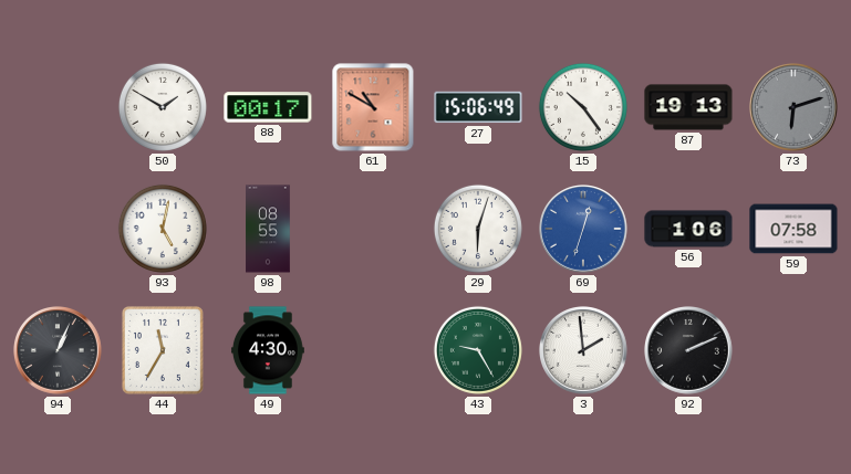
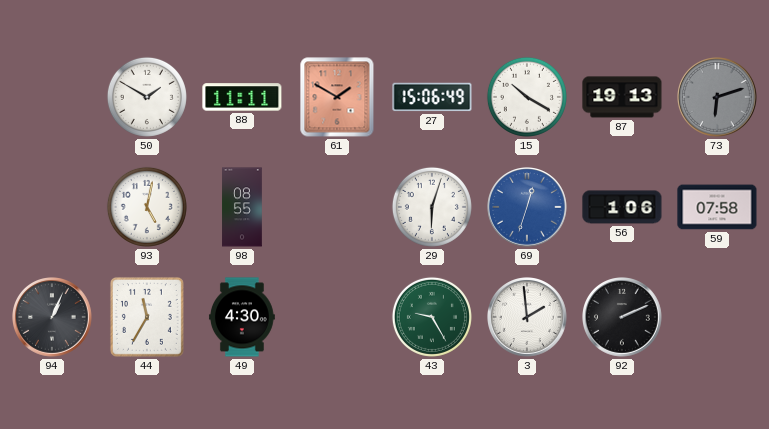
88: 00:17 -> 11:11 (242, 97)
61: 10:50 -> 1:50 (337, 97)
15: 10:24 -> 10:20 (527, 97)
